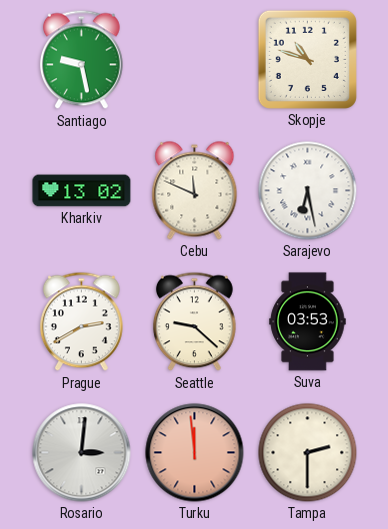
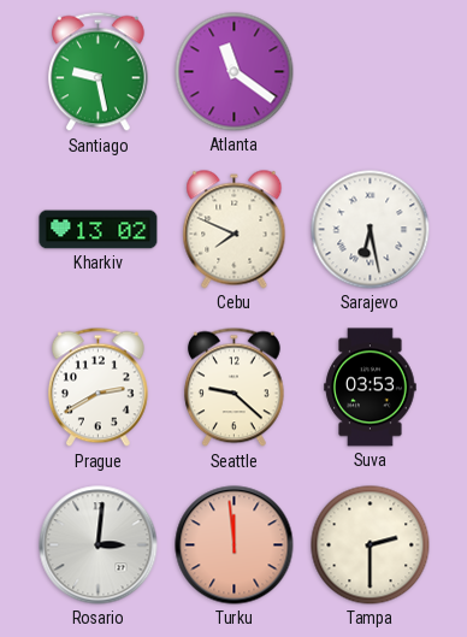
Atlanta: none -> 11:21 (235, 72)
Skopje: 10:48 -> none (307, 59)
Cebu: 11:49 -> 7:49 (235, 230)
